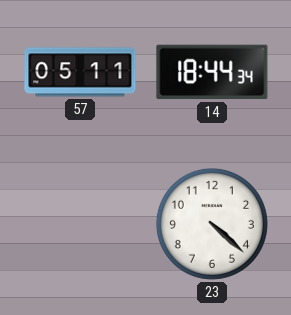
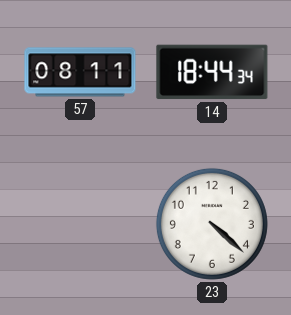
57: 05:11 -> 08:11 (80, 72)
